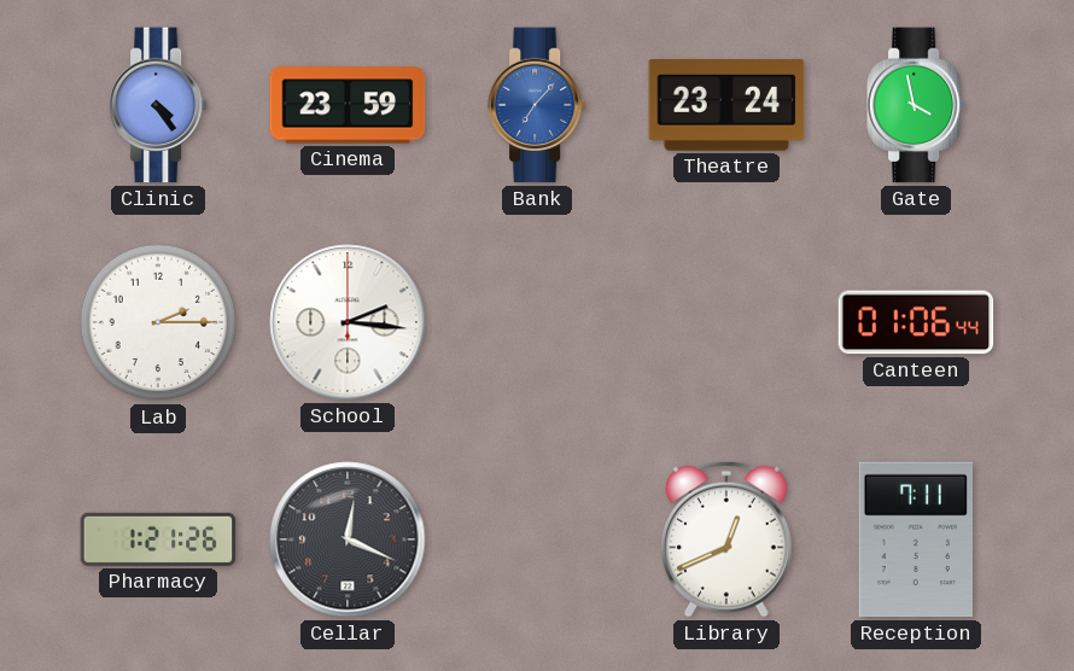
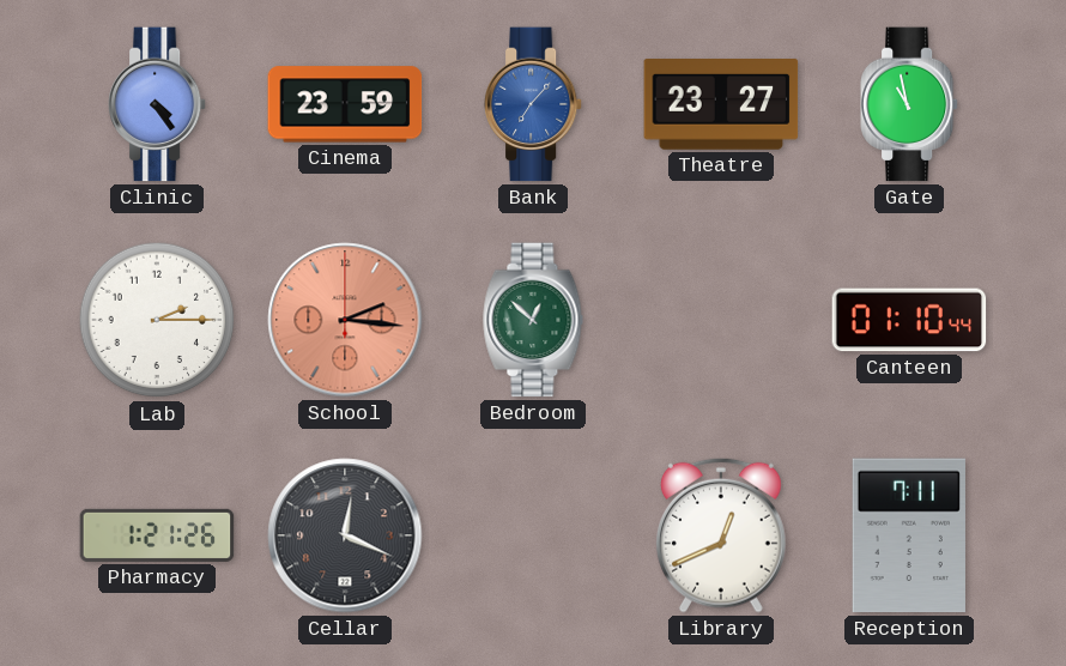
Theatre: 23:24 -> 23:27 (721, 105)
Gate: 3:58 -> 10:58 (909, 104)
School dial: white -> salmon (345, 320)
Bedroom: none -> 12:52 (533, 320)
Canteen: 01:06 -> 01:10 (909, 320)
